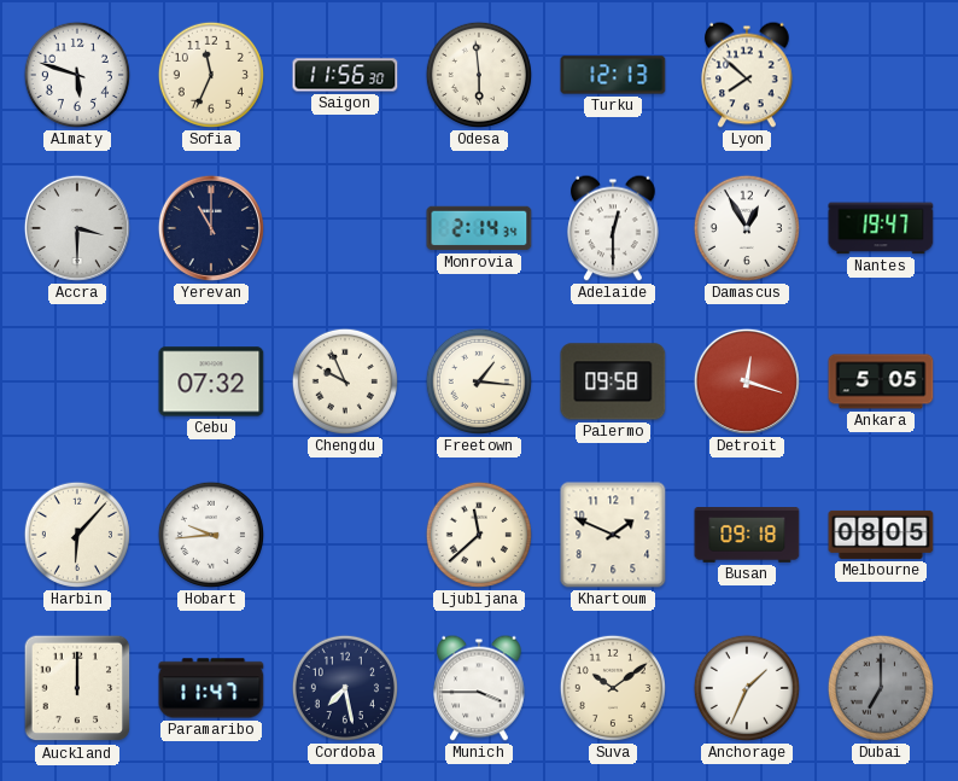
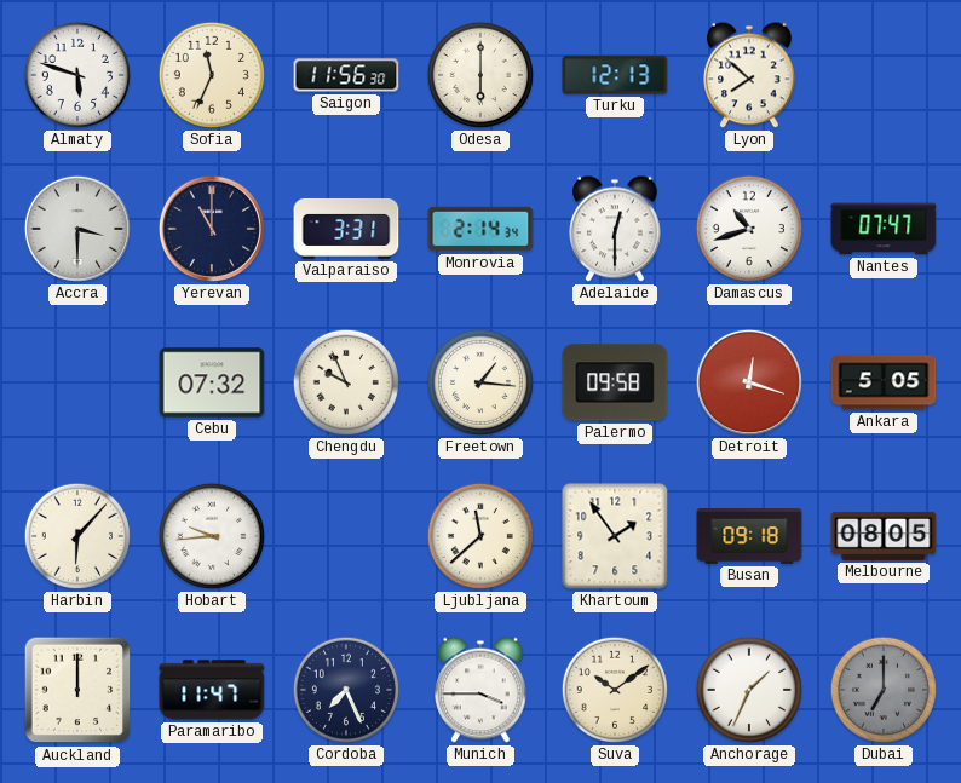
Odesa: 5:59 -> 6:00 (480, 75)
Valparaiso: none -> 3:31 (346, 229)
Damascus: 12:55 -> 10:42 (749, 229)
Nantes: 19:47 -> 07:47 (884, 229)
Khartoum: 1:49 -> 1:54 (615, 536)
Cordoba: 7:28 -> 7:26 (346, 690)
